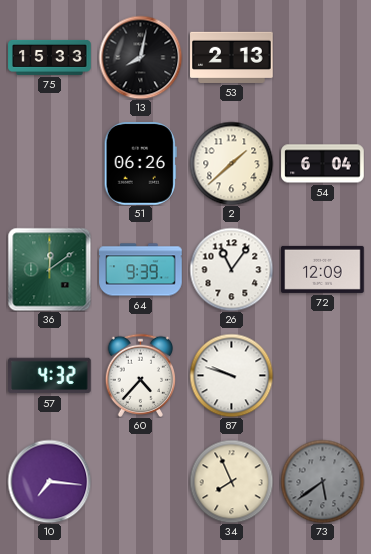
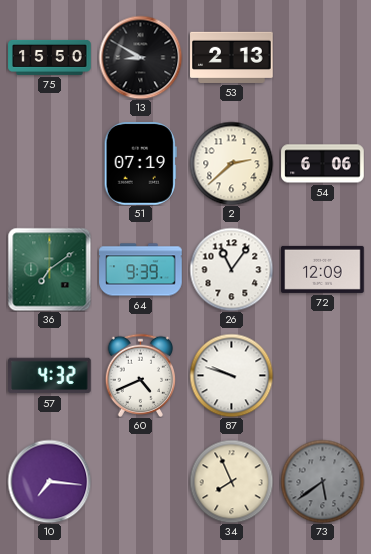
75: 15:33 -> 15:50 (50, 57)
13: 8:02 -> 8:50 (140, 57)
51: 06:26 -> 07:19 (140, 164)
2: 1:38 -> 2:38 (231, 163)
54: 6:04 -> 6:06 (323, 164)
36: 12:09 -> 7:09 (49, 269)
60: 4:37 -> 4:41 (141, 375)
